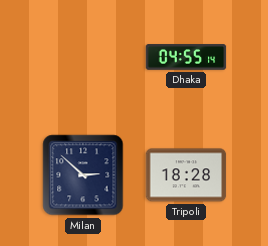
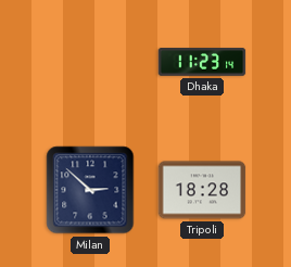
Dhaka: 04:55 -> 11:23 (202, 62)
